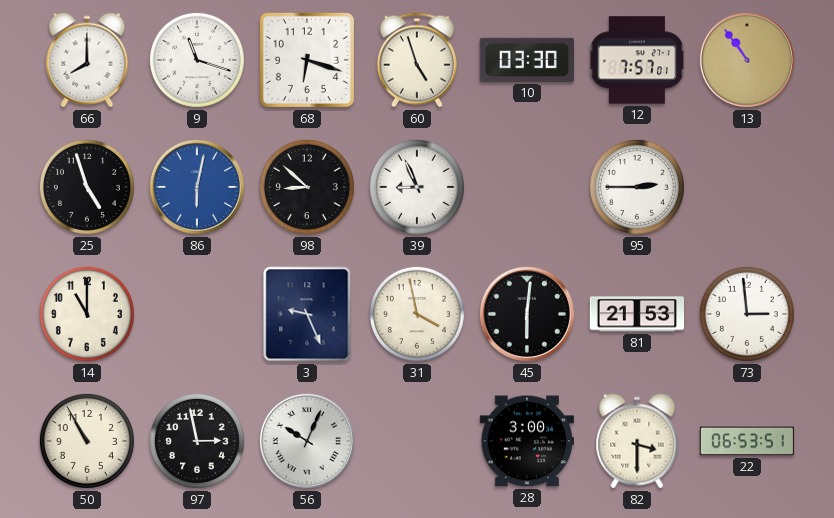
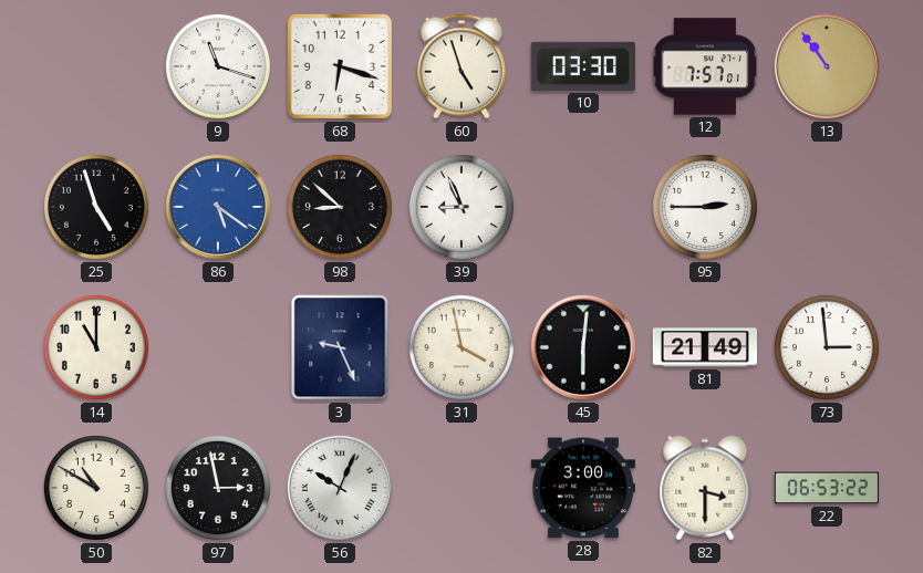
66: 8:00 -> none (87, 60)
86: 6:02 -> 5:21 (218, 207)
81: 21:53 -> 21:49 (704, 347)
50: 10:55 -> 10:50 (96, 488)
22: 06:53:51 -> 06:53:22 (826, 488)
